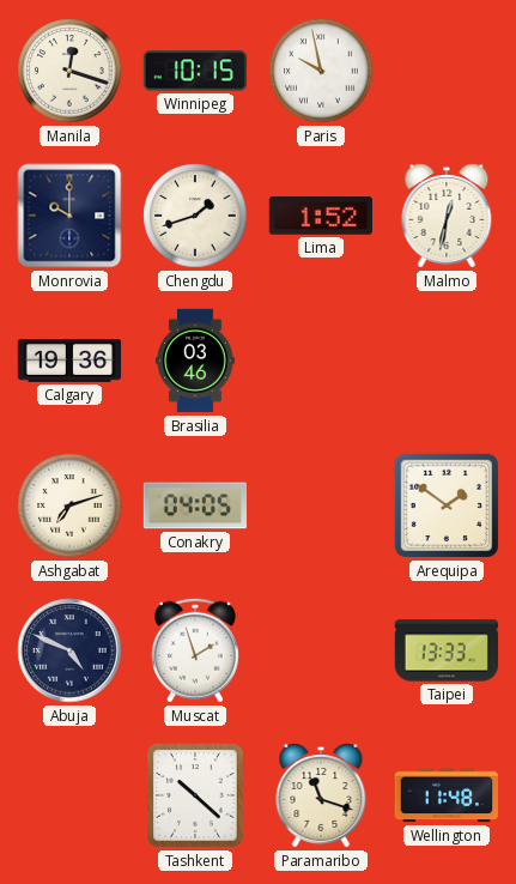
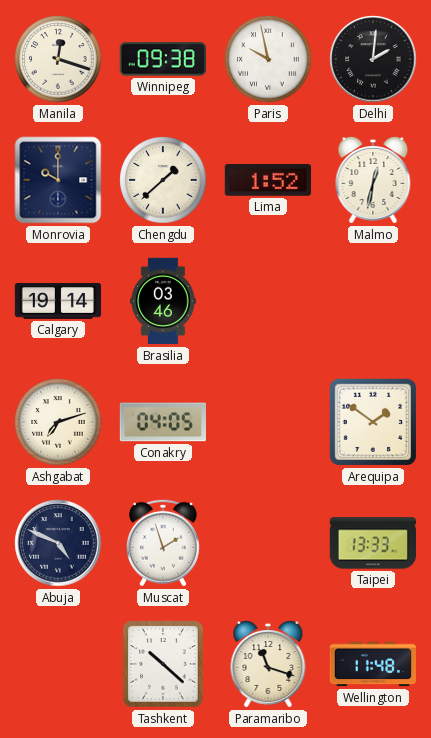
Winnipeg: 10:15 -> 09:38 (162, 59)
Delhi: none -> 2:01 (373, 59)
Chengdu: 1:42 -> 1:38 (163, 180)
Calgary: 19:36 -> 19:14 (58, 302)
